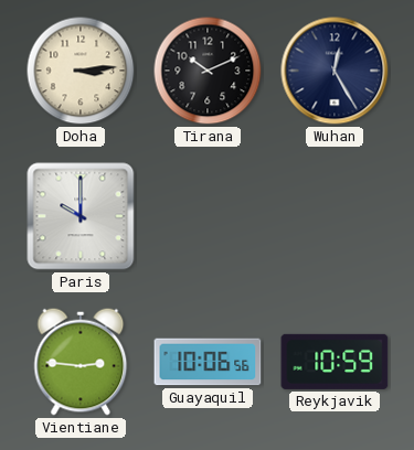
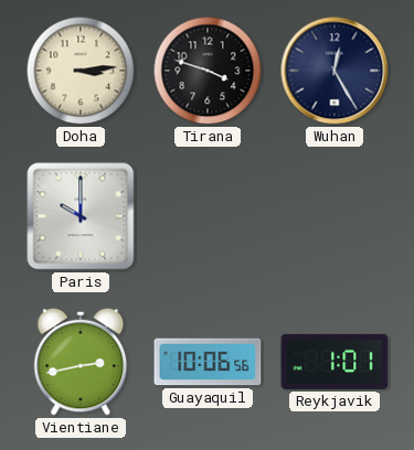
Tirana: 10:11 -> 3:48 (208, 71)
Vientiane: 2:46 -> 2:43 (81, 362)
Reykjavik: 10:59 -> 1:01 (335, 362)
